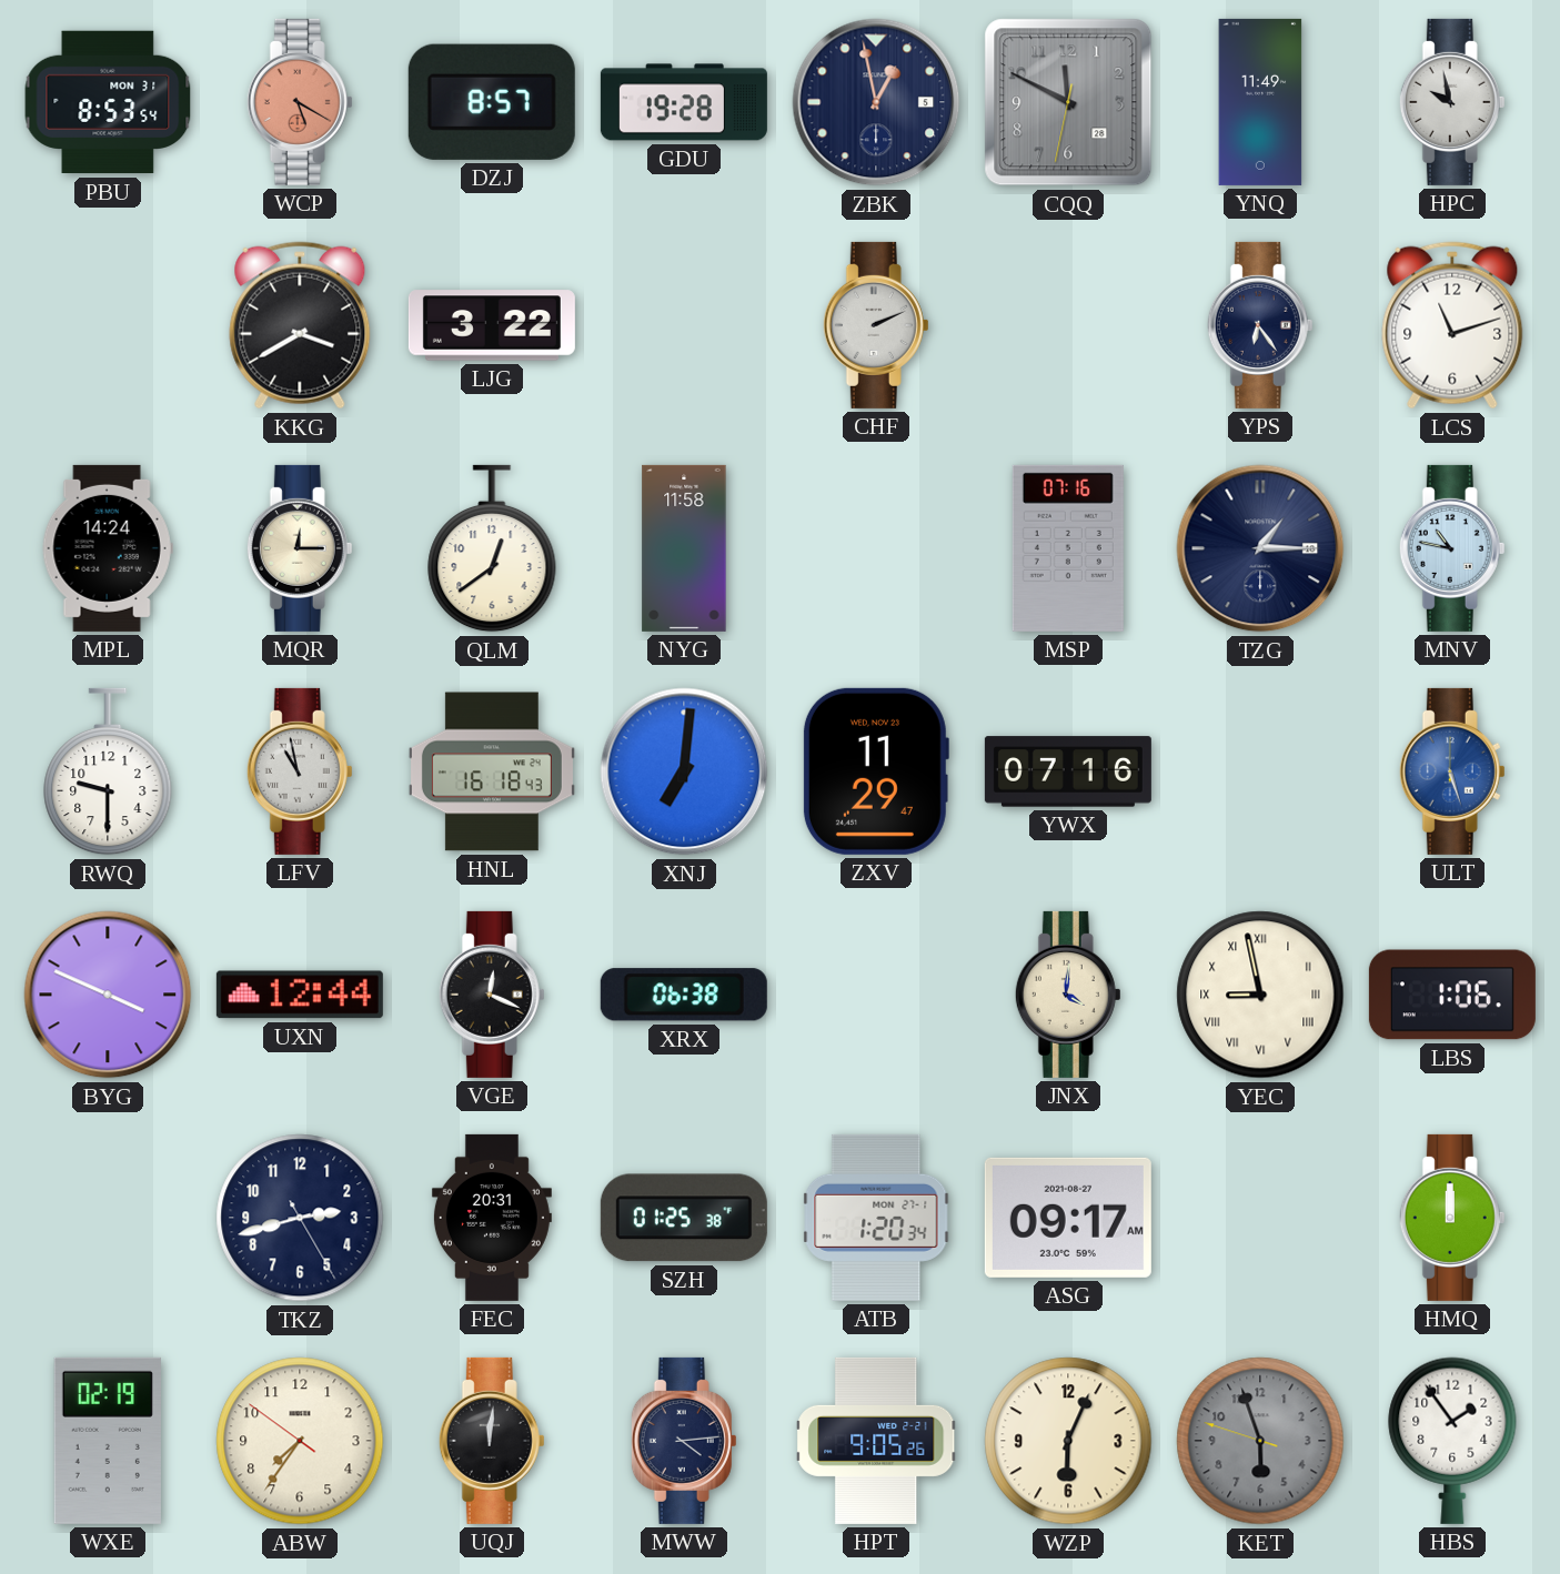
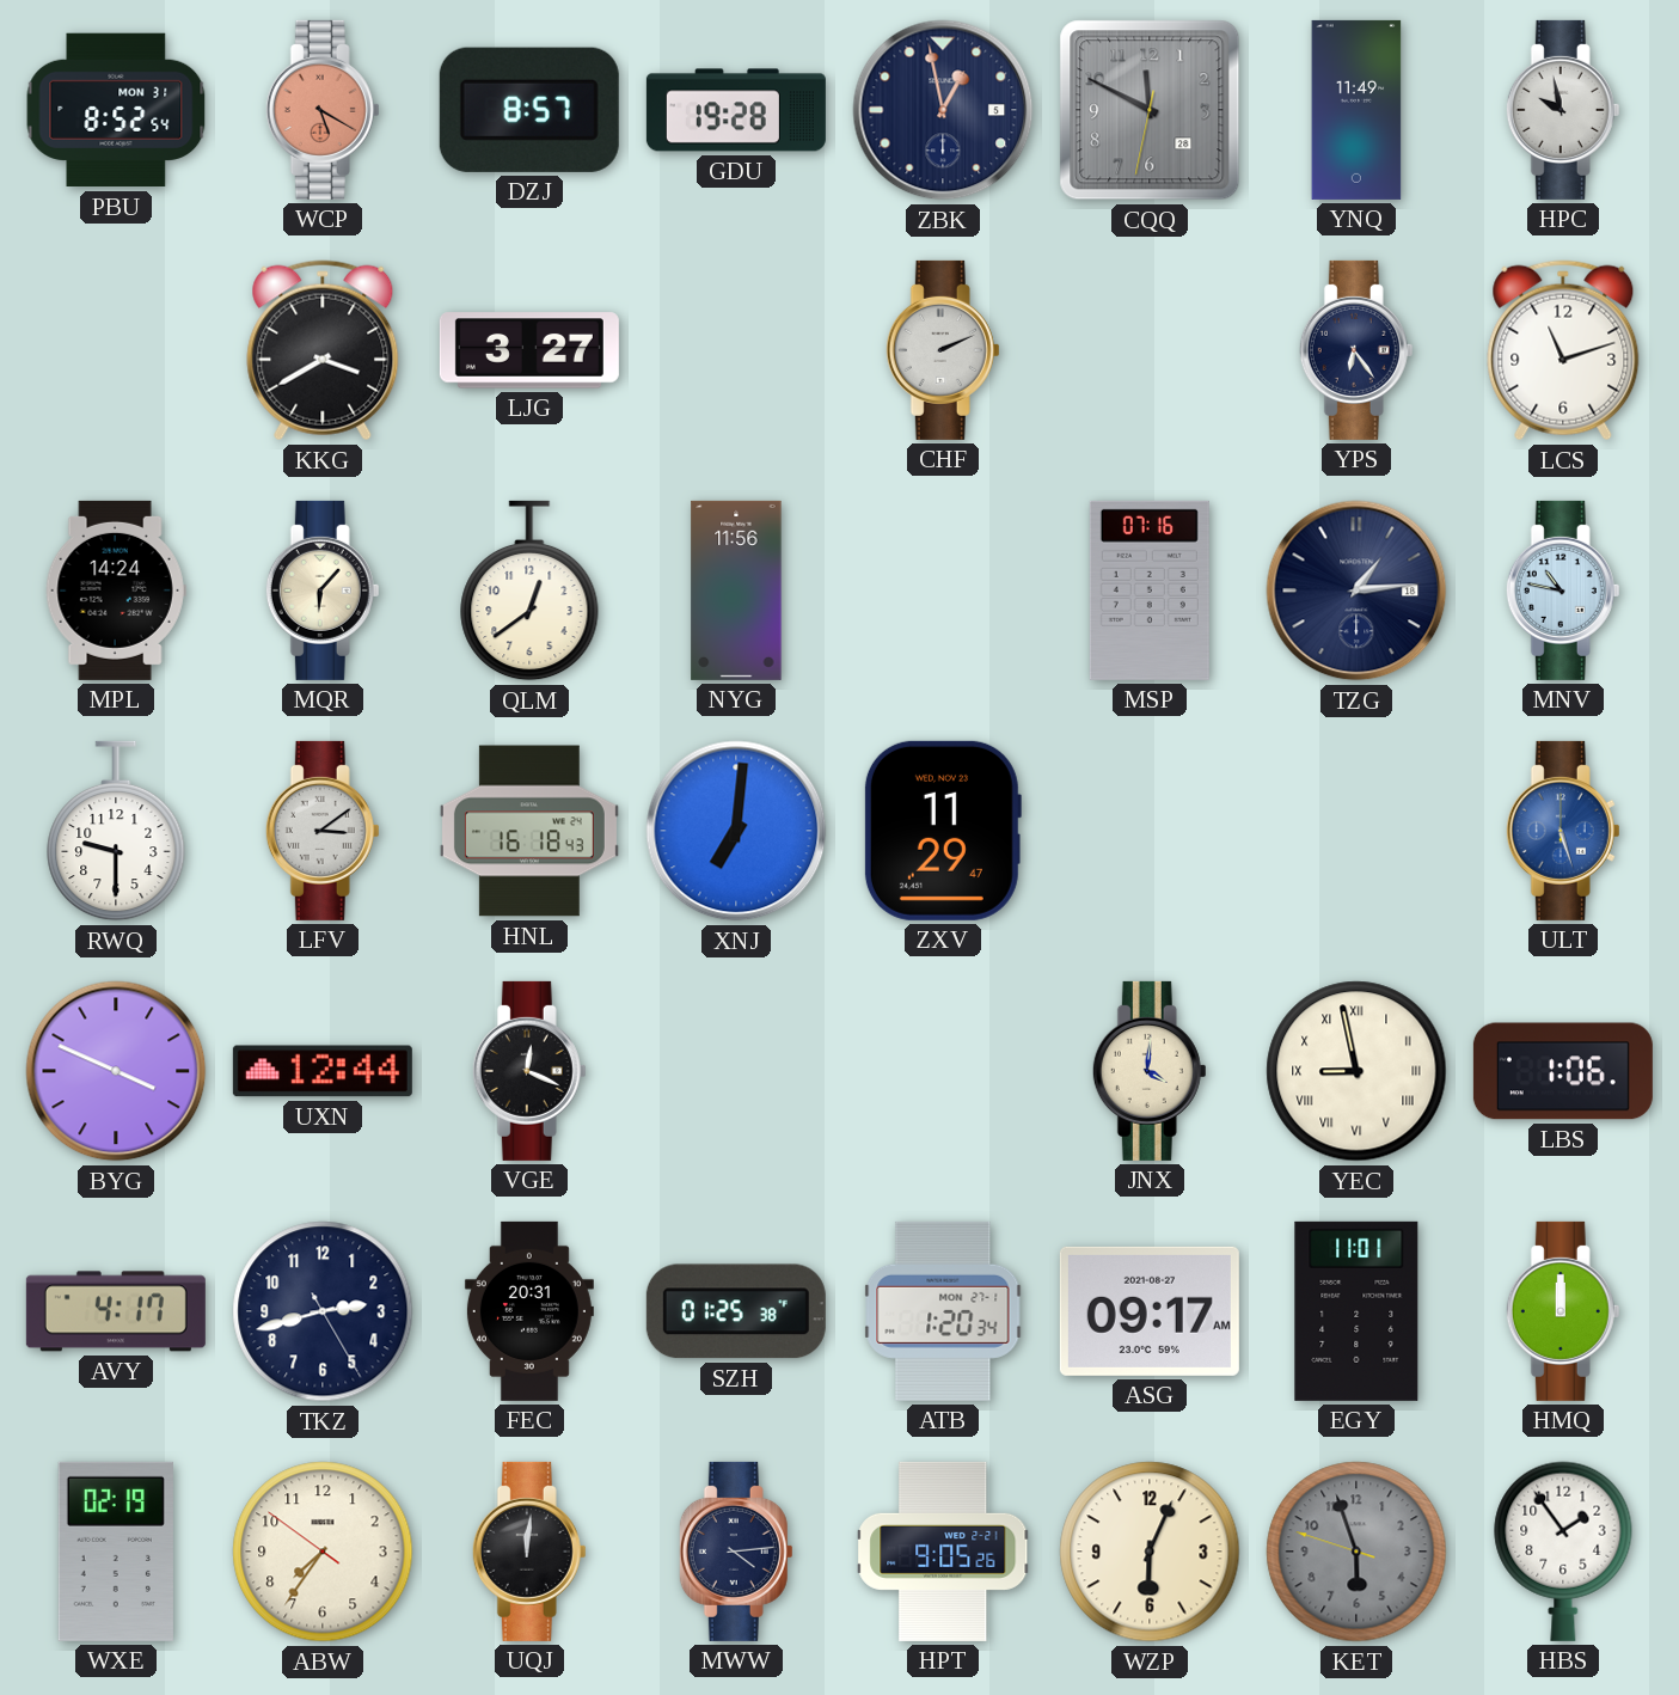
PBU: 8:53 -> 8:52 (116, 110)
LJG: 3:22 -> 3:27 (529, 350)
MQR: 12:15 -> 6:07 (323, 591)
NYG: 11:58 -> 11:56 (736, 591)
TZG: 1:15 -> 1:14 (1356, 591)
LFV: 10:58 -> 3:09 (323, 831)
YWX: 07:16 -> none (1068, 771)
XRX: 06:38 -> none (684, 995)
AVY: none -> 4:17 (116, 1311)
EGY: none -> 11:01 (1356, 1311)
